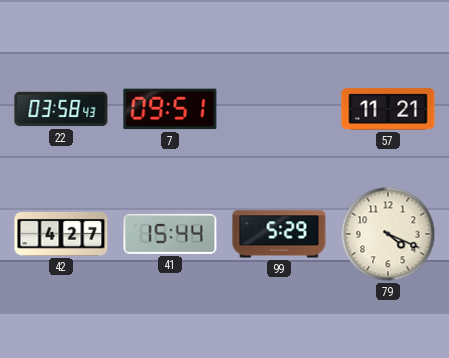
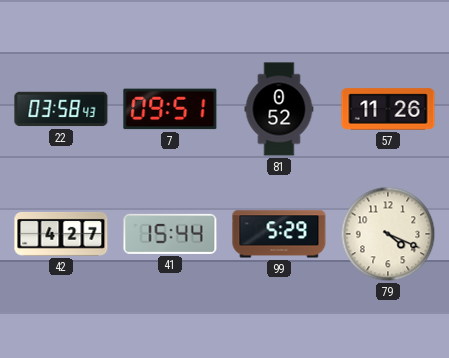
81: none -> 0:52 (279, 109)
57: 11:21 -> 11:26 (388, 109)
